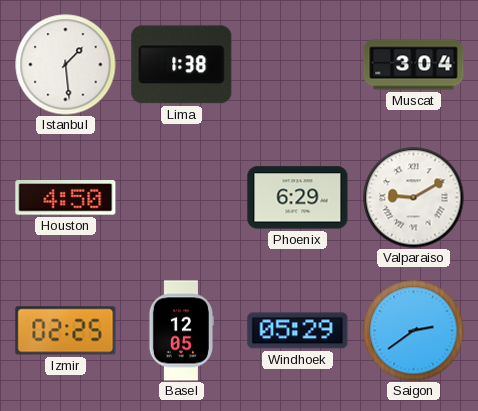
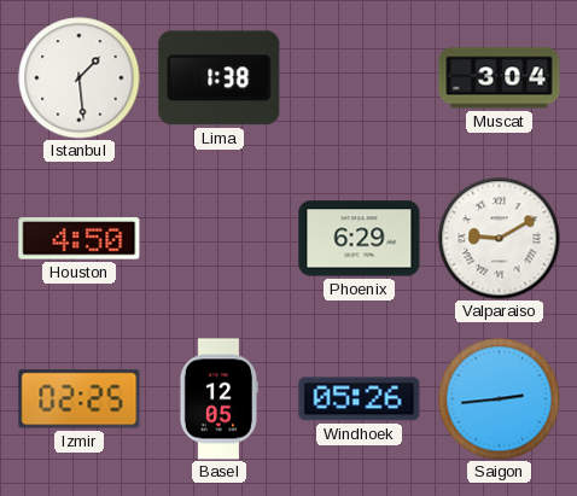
Windhoek: 05:29 -> 05:26 (360, 399)
Saigon: 2:39 -> 2:44 (500, 399)
